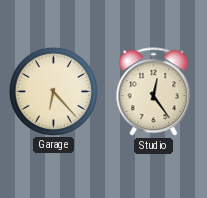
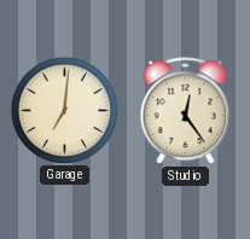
Garage: 6:23 -> 7:01 (64, 110)
